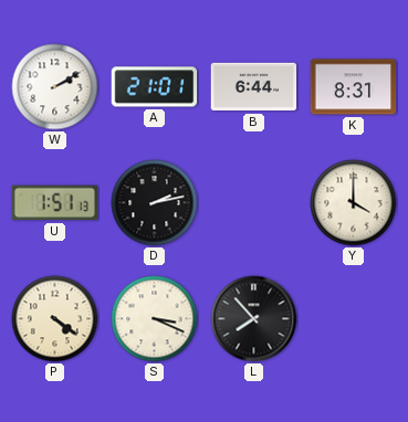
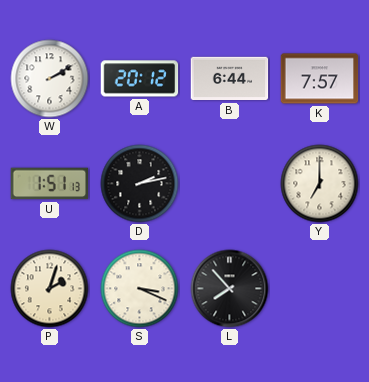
A: 21:01 -> 20:12 (140, 79)
K: 8:31 -> 7:57 (320, 79)
Y: 4:00 -> 7:00 (320, 184)
P: 4:21 -> 2:03 (50, 289)
